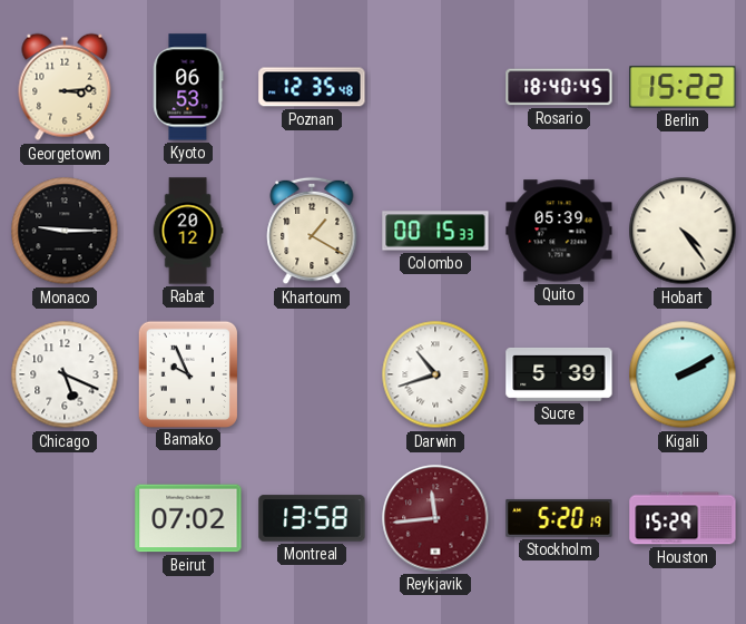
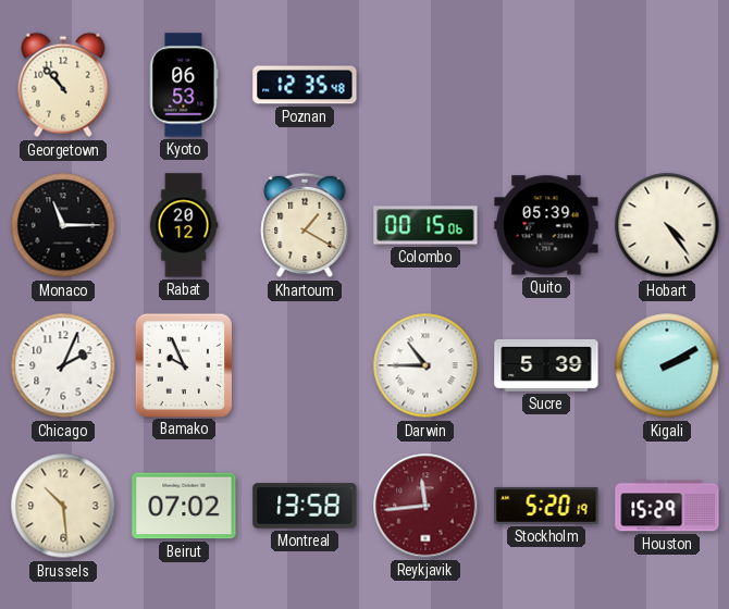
Georgetown: 3:14 -> 10:53 (63, 85)
Rosario: 18:40 -> none (559, 87)
Berlin: 15:22 -> none (683, 87)
Monaco: 9:15 -> 11:15 (63, 225)
Colombo: 00:15:33 -> 00:15:06 (425, 225)
Chicago: 5:19 -> 2:04 (63, 365)
Darwin: 10:42 -> 10:45 (425, 365)
Brussels: none -> 10:29 (63, 506)
